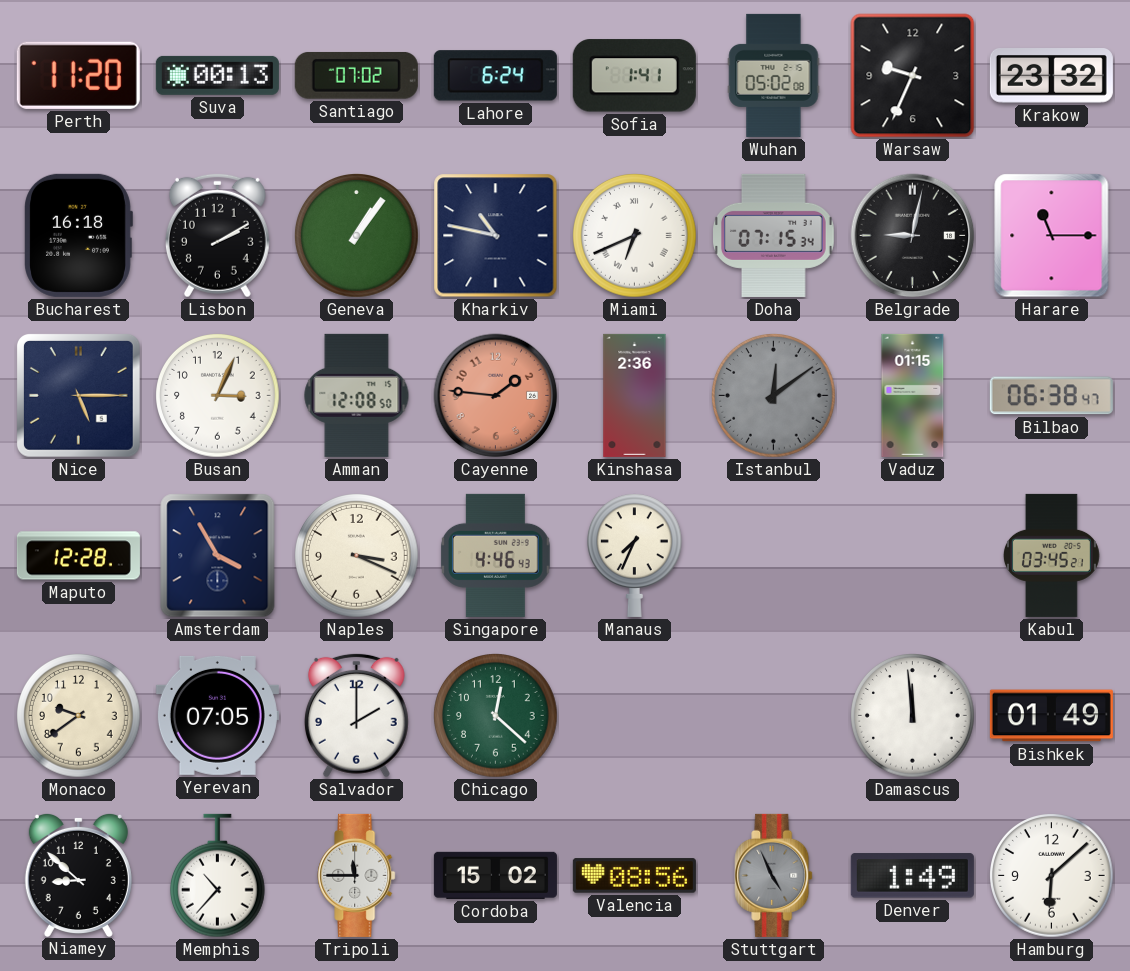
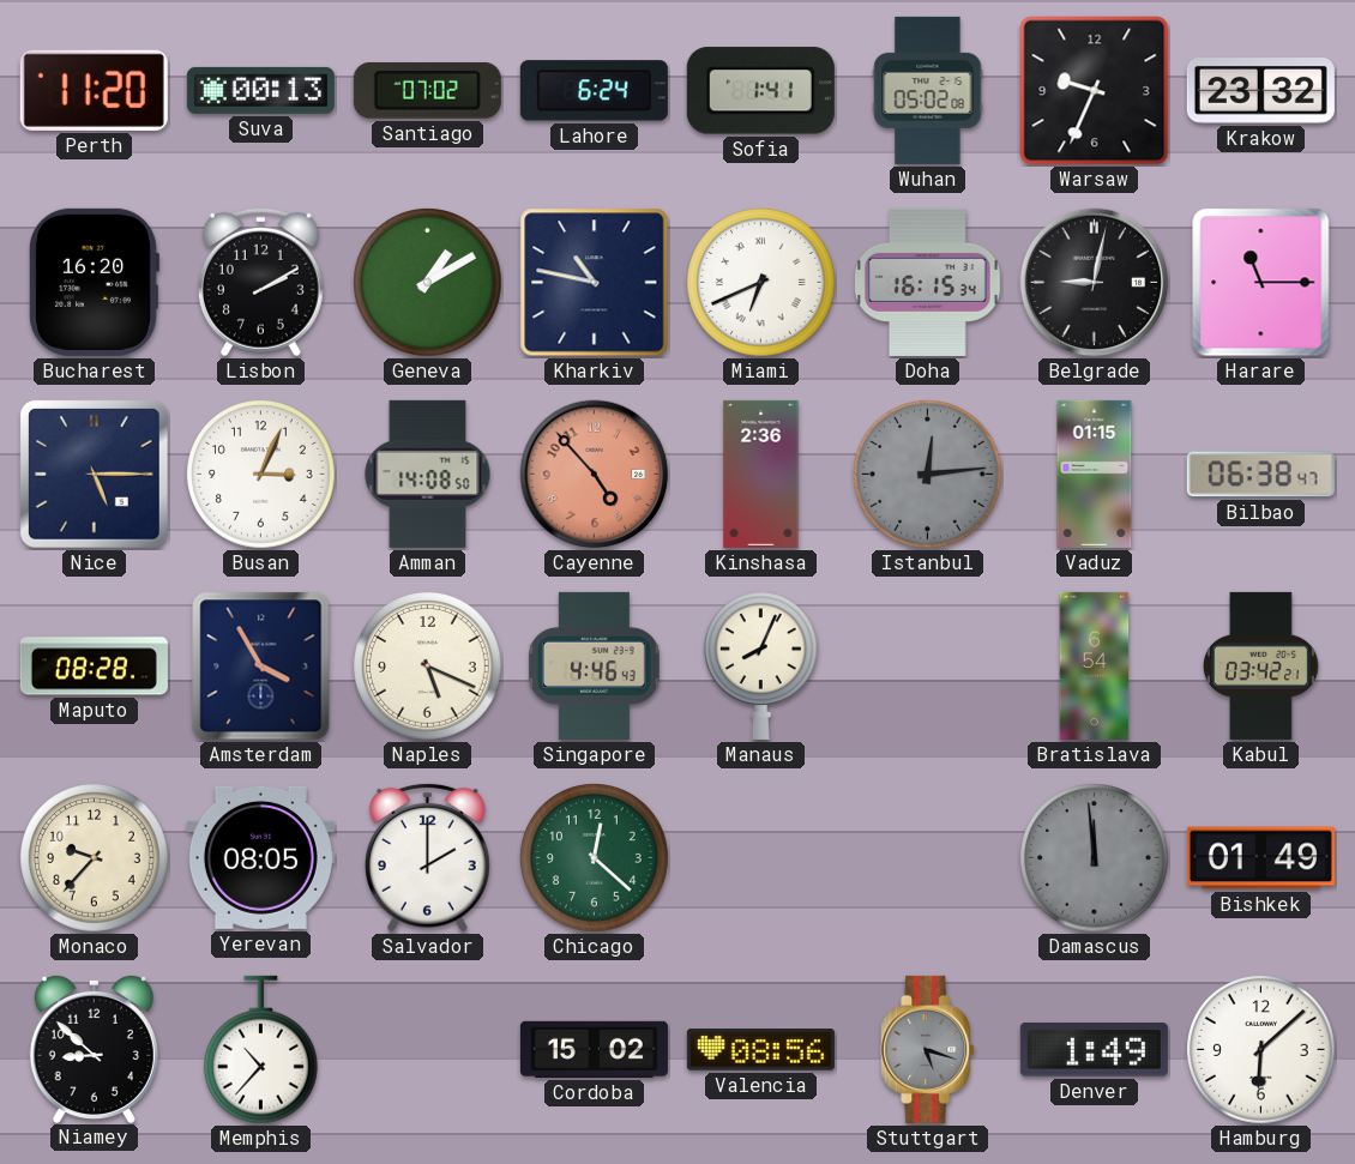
Bucharest: 16:18 -> 16:20 (94, 282)
Geneva: 1:06 -> 1:10 (428, 283)
Doha: 07:15 -> 16:15 (928, 282)
Amman: 12:08 -> 14:08 (428, 474)
Cayenne: 1:46 -> 4:53 (595, 475)
Istanbul: 12:09 -> 12:14 (928, 475)
Maputo: 12:28 -> 08:28 (94, 667)
Naples: 3:19 -> 5:19 (428, 667)
Manaus: 7:34 -> 8:04 (760, 665)
Bratislava: none -> 6:54 (1095, 665)
Kabul: 03:45 -> 03:42 (1260, 665)
Monaco: 9:39 -> 9:37 (95, 858)
Yerevan: 07:05 -> 08:05 (260, 857)
Damascus dial: white -> grey (1095, 858)
Tripoli: 11:45 -> none (357, 875)
Stuttgart: 4:56 -> 5:18 (928, 1049)
